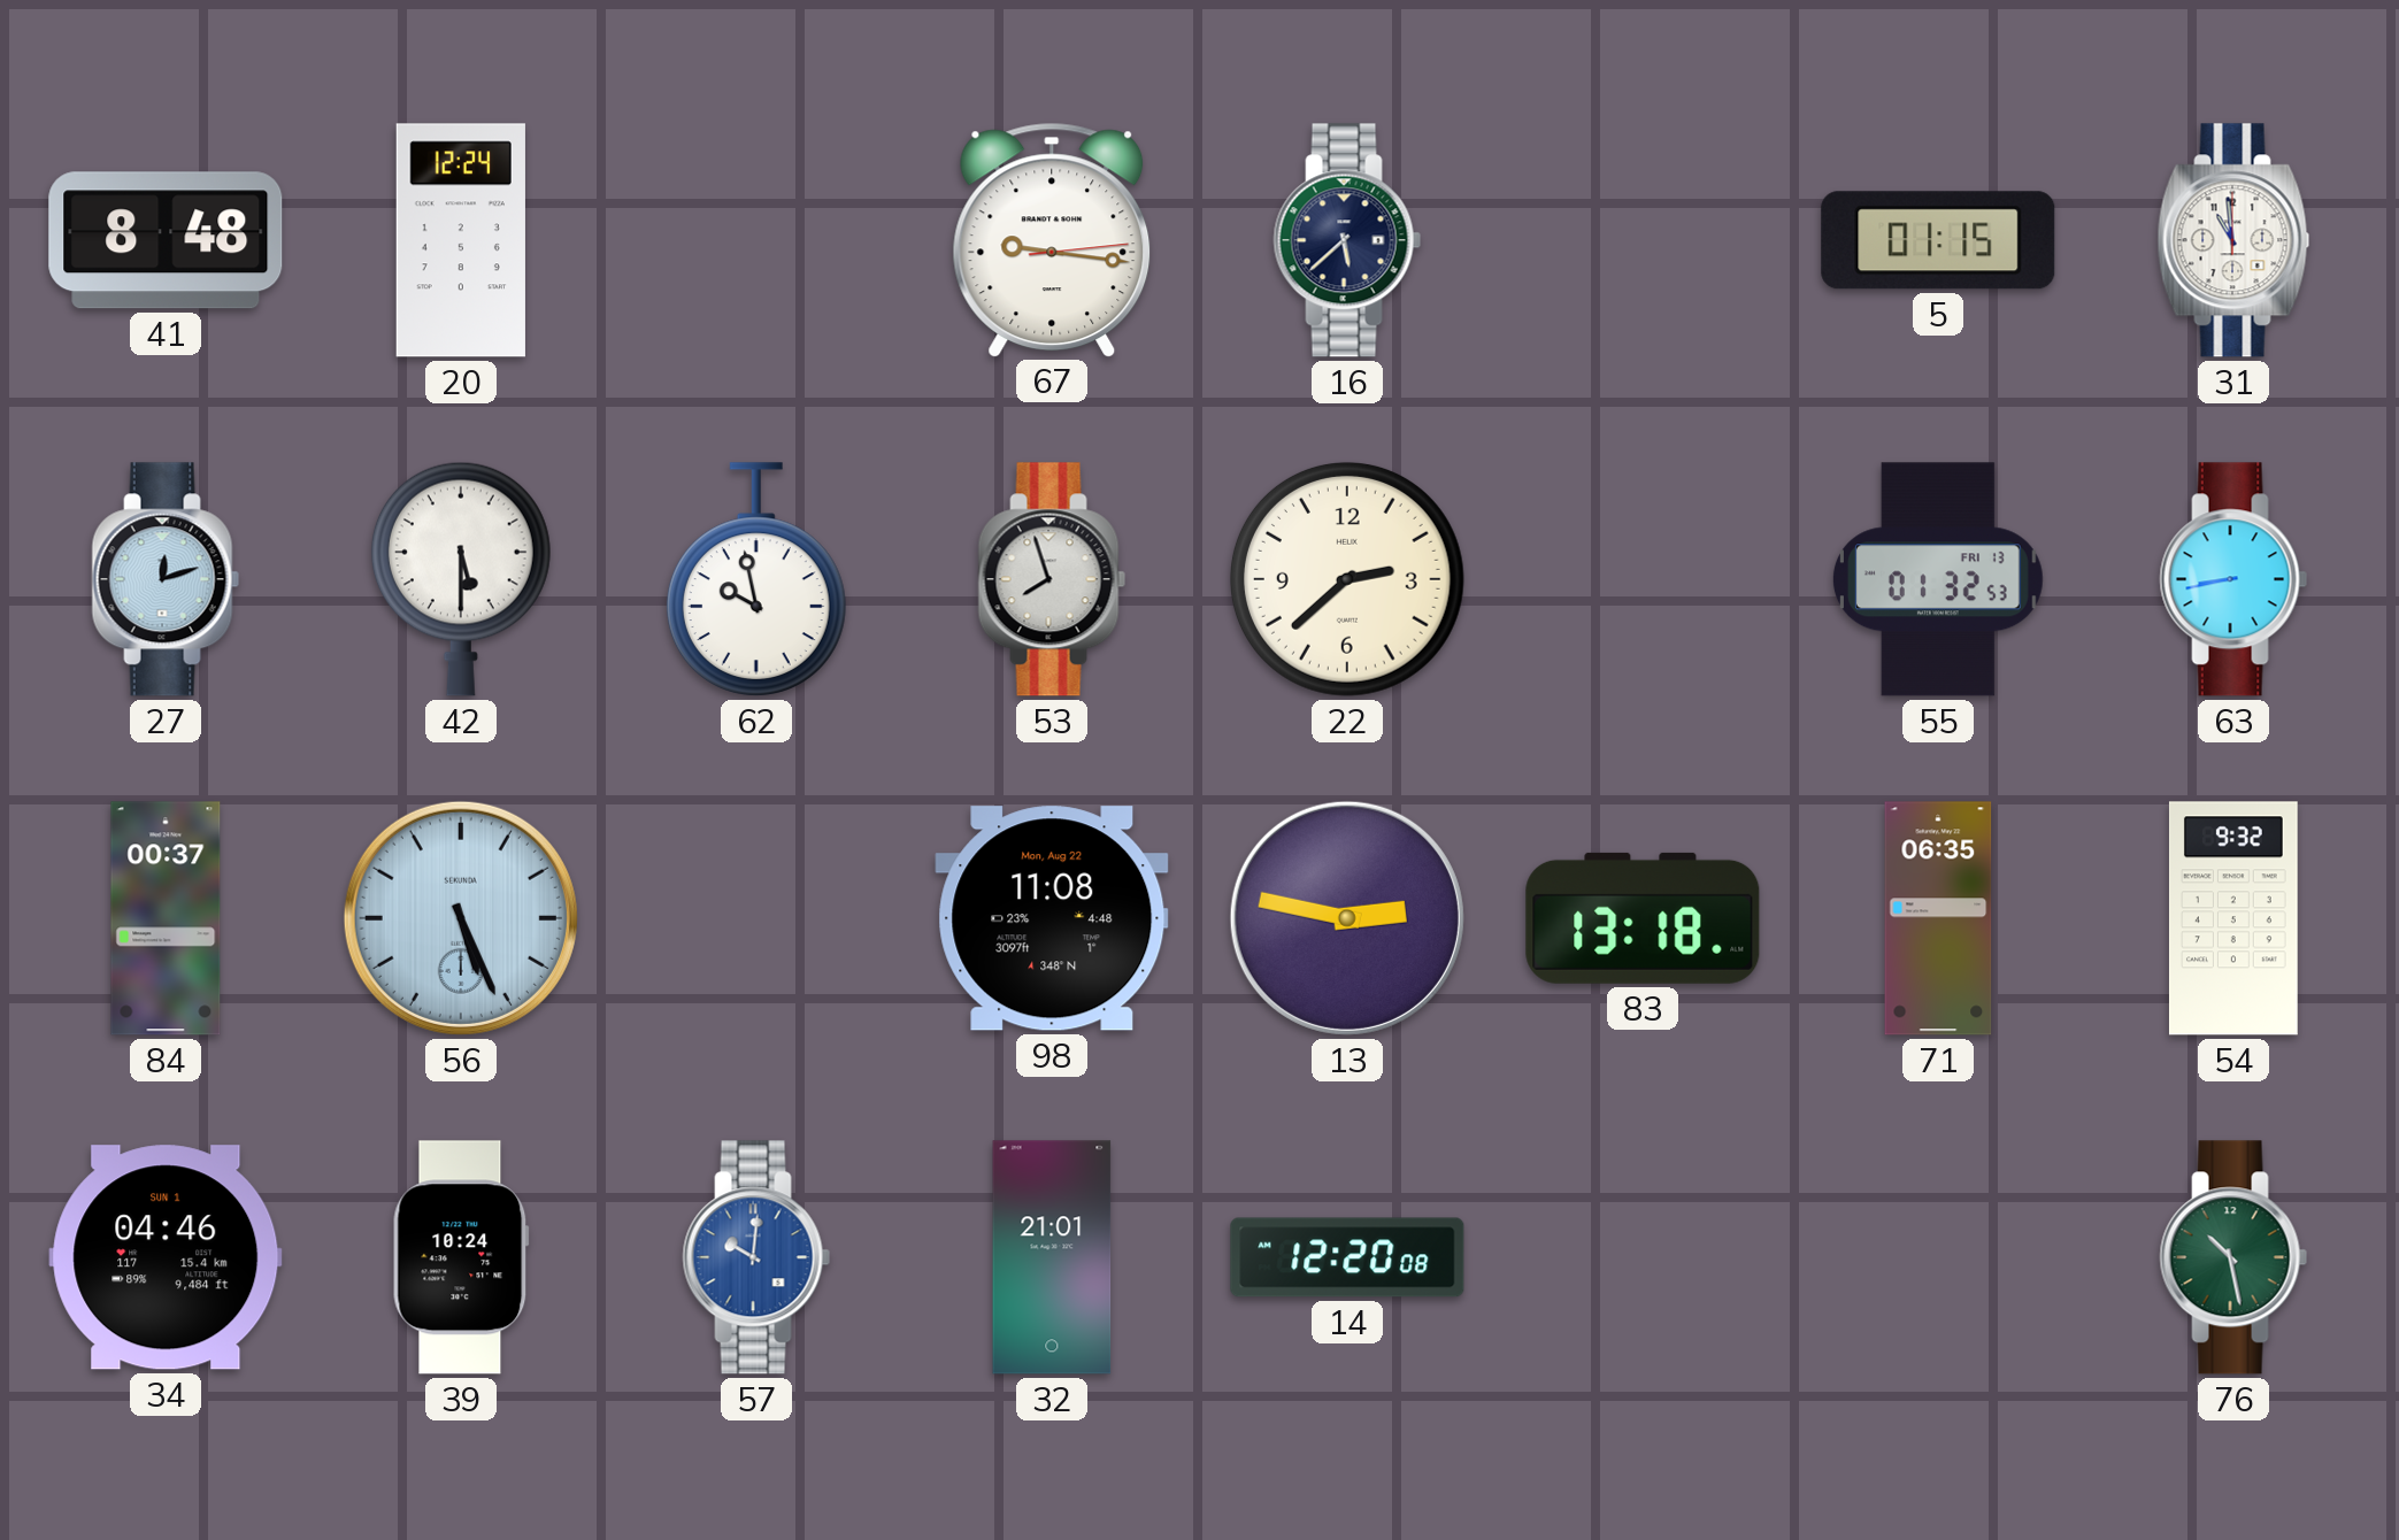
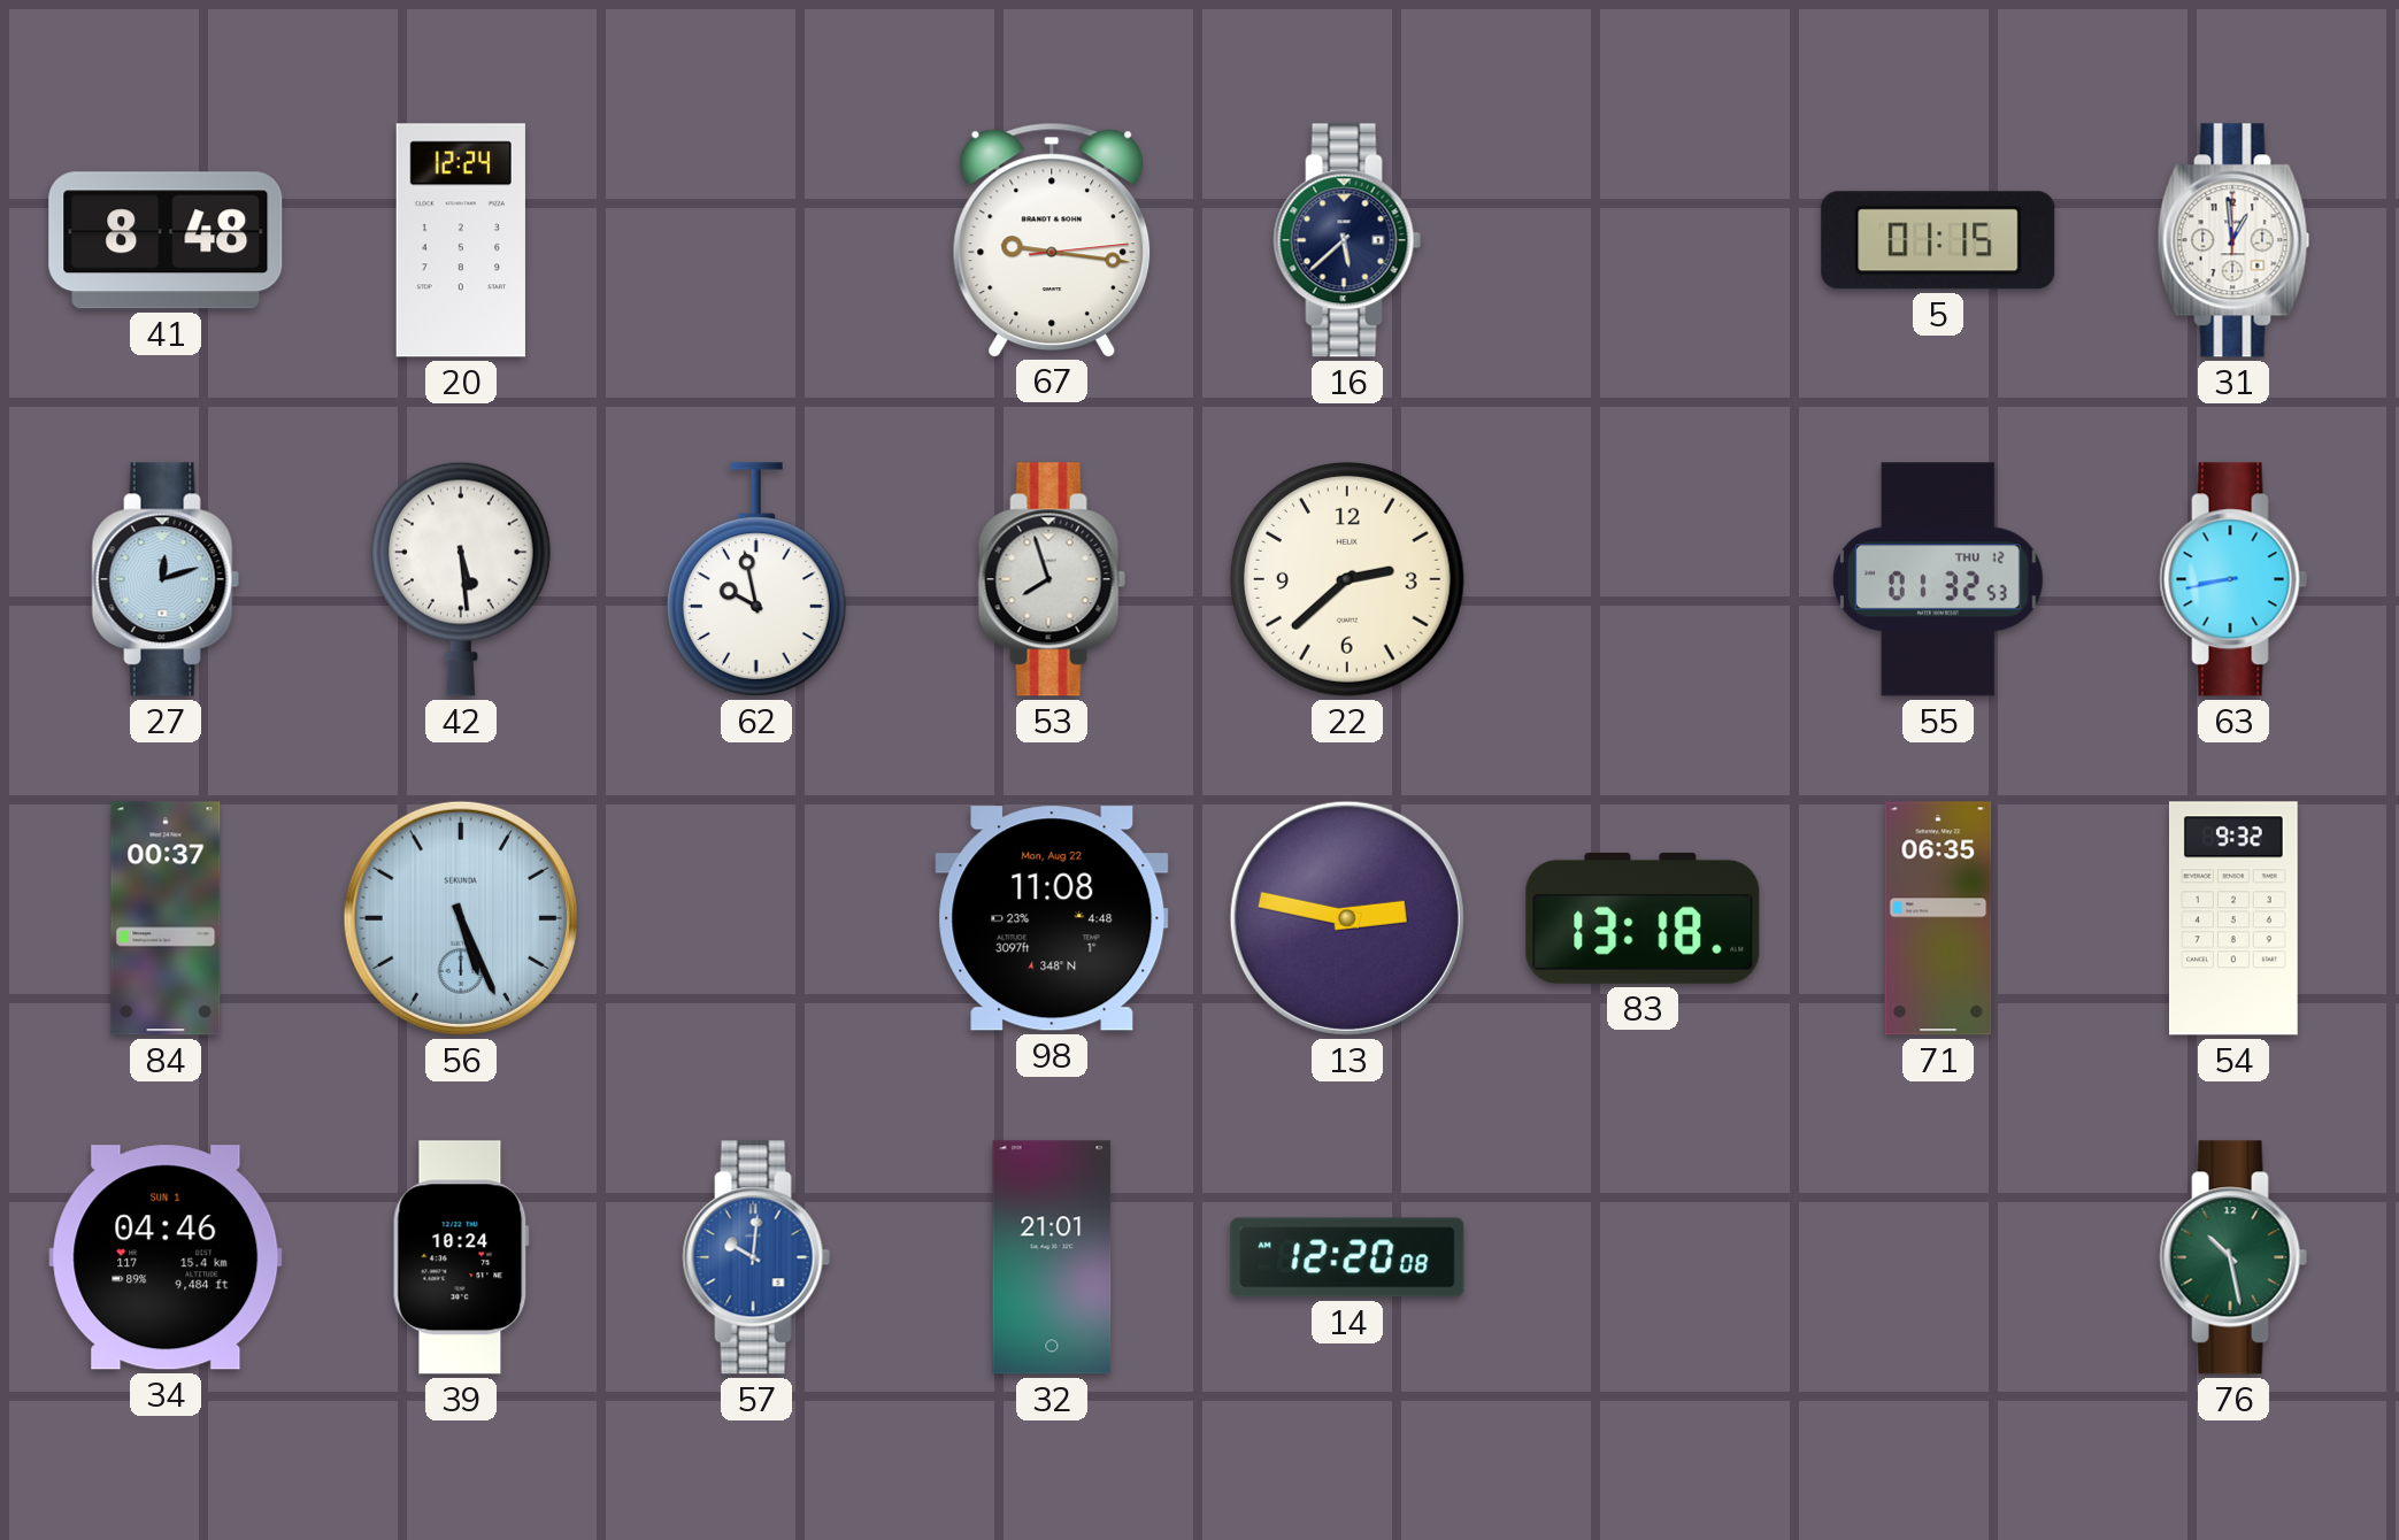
31: 10:59 -> 12:59 (2233, 240)
42: 5:30 -> 5:29 (461, 579)
55 date: FRI 13 -> THU 12 (1938, 579)
